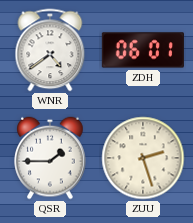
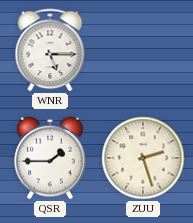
WNR: 4:39 -> 5:15 (50, 50)
ZDH: 06:01 -> none (143, 50)
